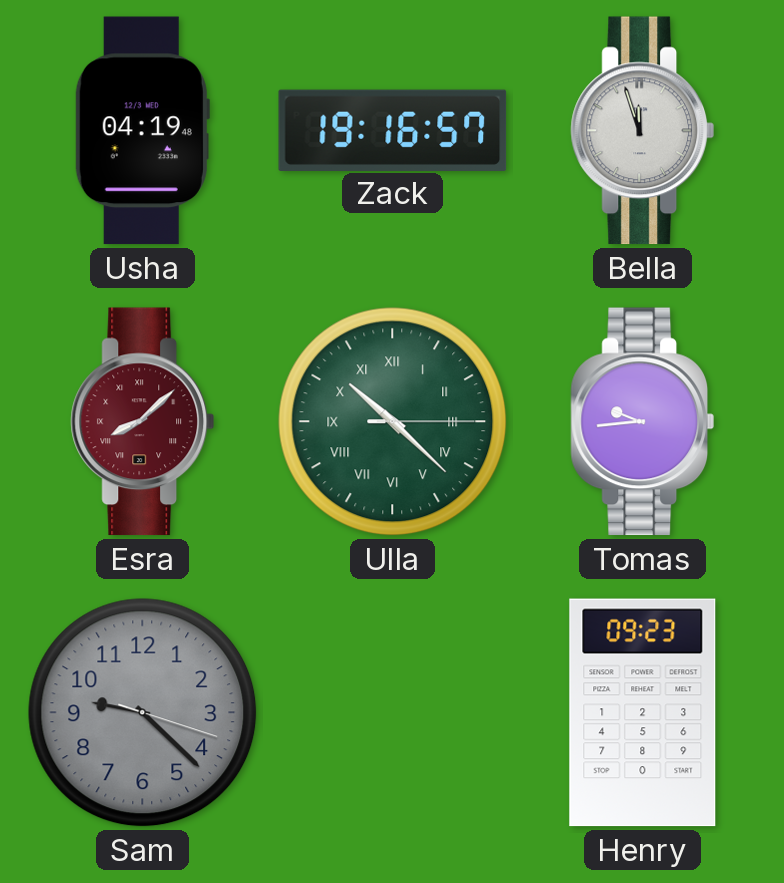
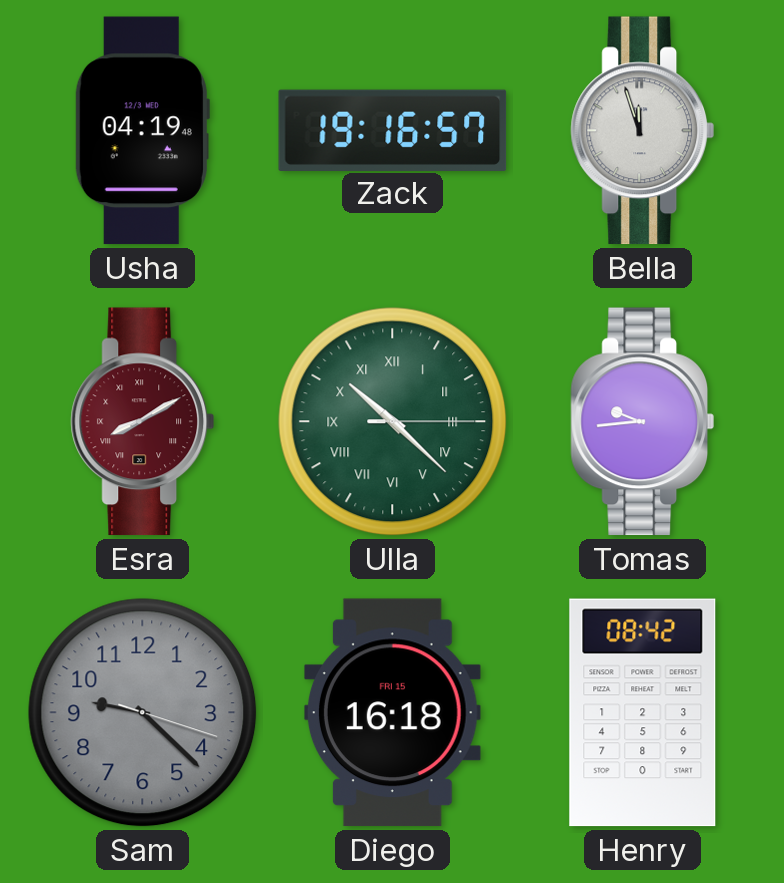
Esra: 8:08 -> 8:10 (142, 422)
Diego: none -> 16:18 (392, 713)
Henry: 09:23 -> 08:42 (643, 713)
